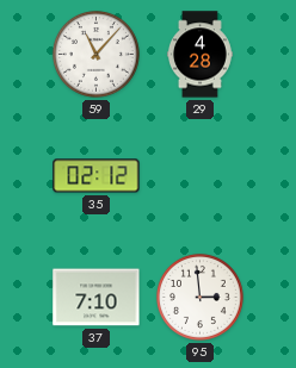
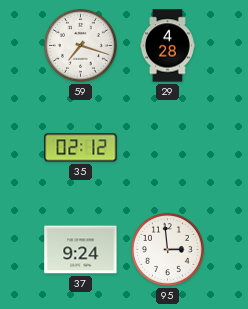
59: 11:07 -> 7:18 (80, 45)
37: 7:10 -> 9:24 (81, 250)
